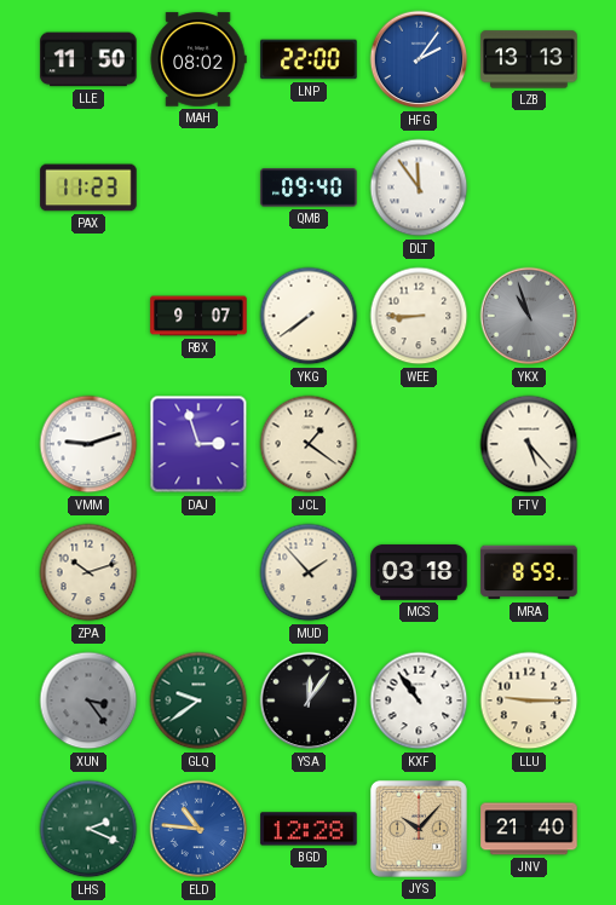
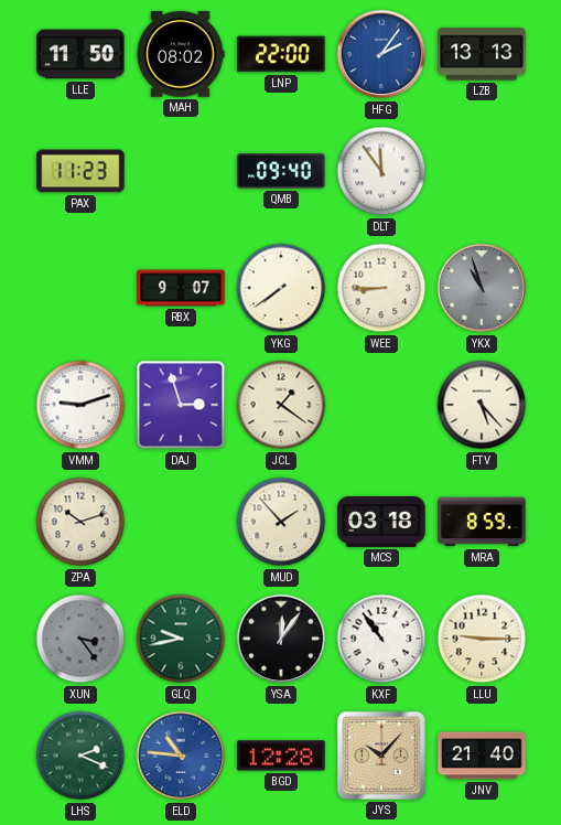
GLQ: 9:39 -> 9:43 (181, 639)
